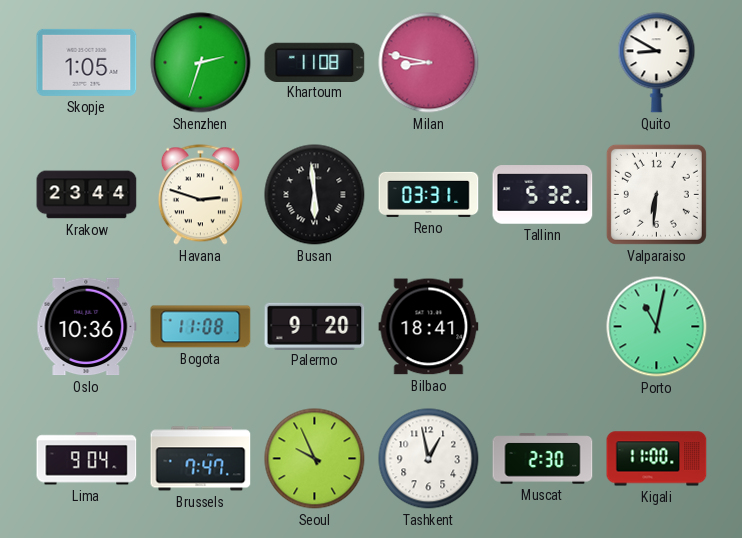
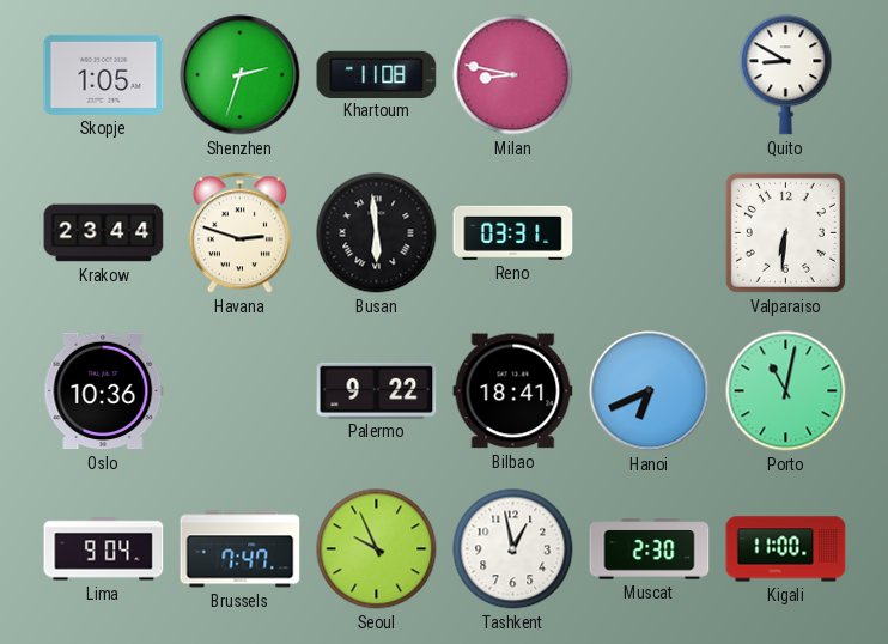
Tallinn: 5:32 -> none (543, 195)
Bogota: 11:08 -> none (201, 327)
Palermo: 9:20 -> 9:22 (377, 390)
Hanoi: none -> 6:41 (650, 391)
